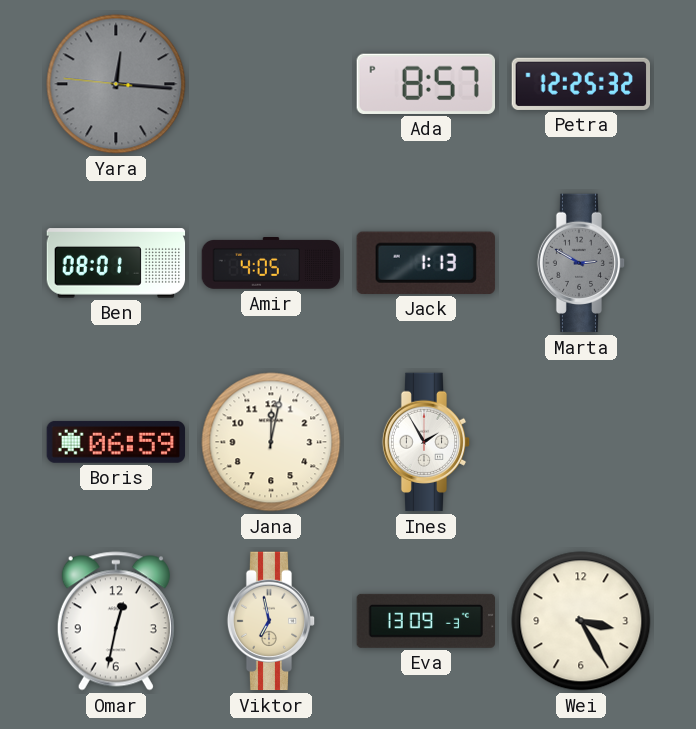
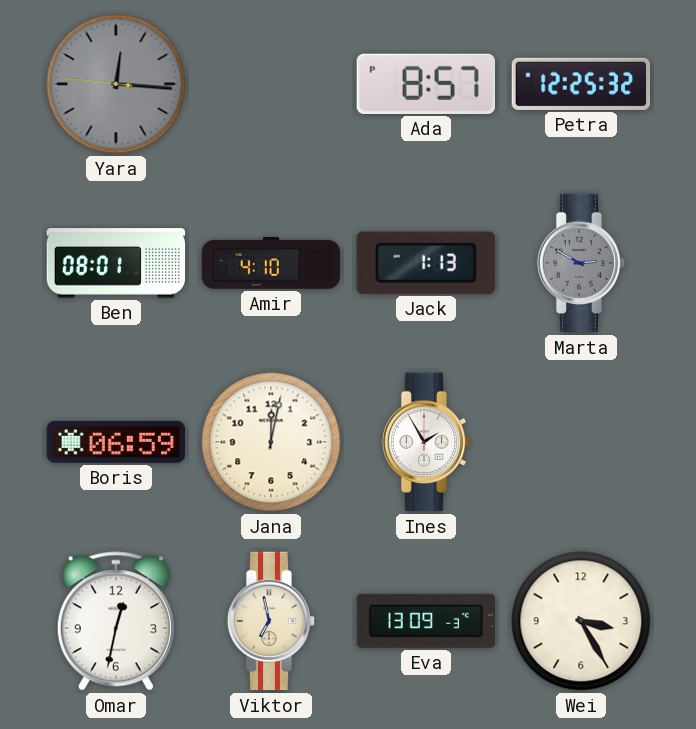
Amir: 4:05 -> 4:10 (271, 264)
